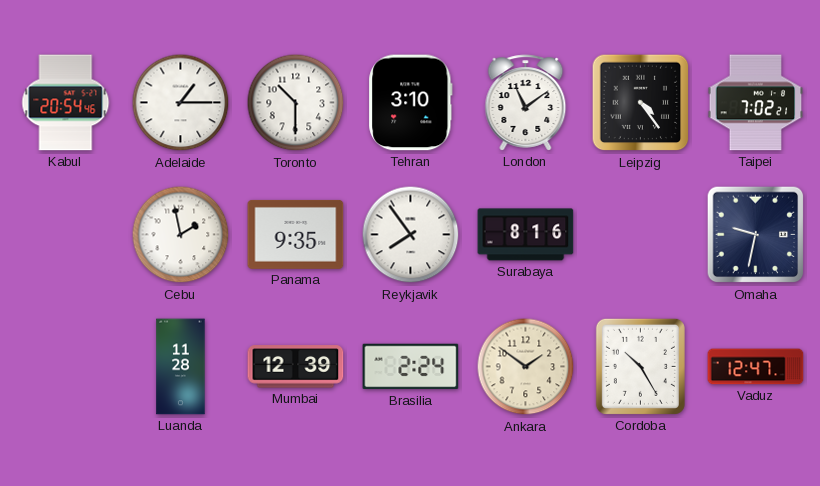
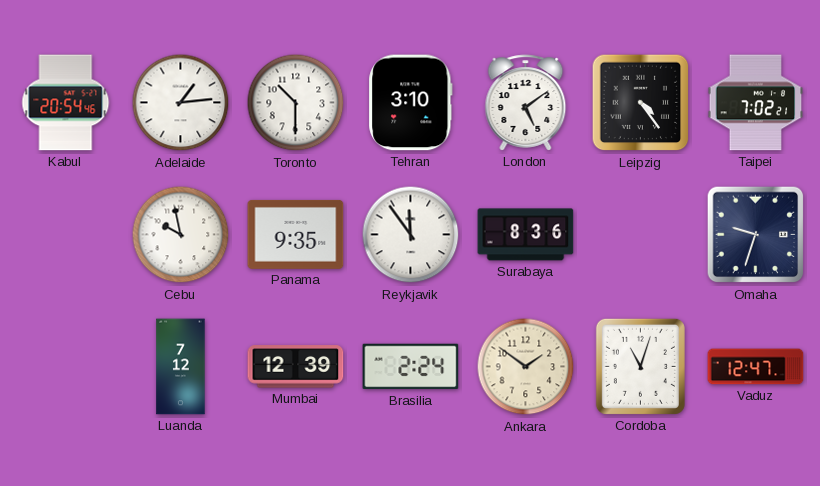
Adelaide: 1:15 -> 1:14 (181, 103)
London: 11:09 -> 5:09 (526, 103)
Cebu: 1:58 -> 9:58 (181, 235)
Reykjavik: 7:54 -> 11:54 (411, 235)
Surabaya: 8:16 -> 8:36 (526, 235)
Omaha: 9:32 -> 9:33 (756, 235)
Luanda: 11:28 -> 7:12 (181, 367)
Cordoba: 10:25 -> 11:03 (640, 366)
